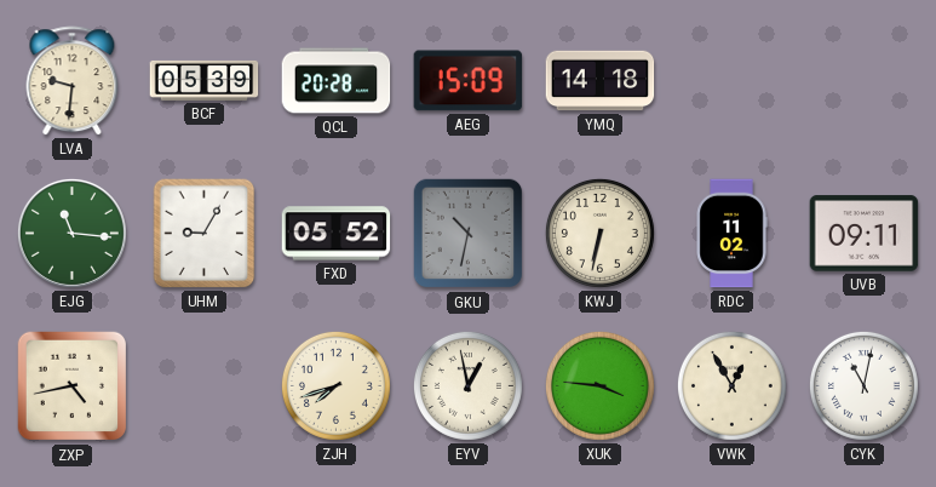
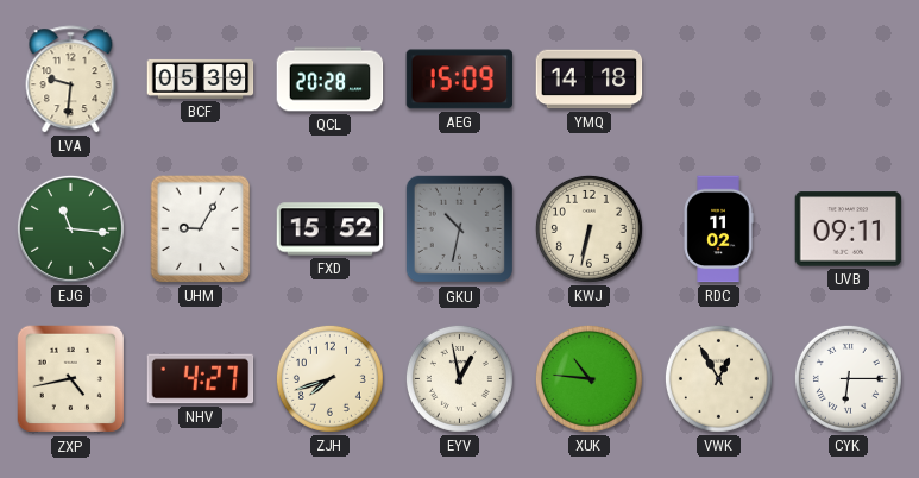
FXD: 05:52 -> 15:52 (331, 229)
NHV: none -> 4:27 (201, 379)
XUK: 3:46 -> 10:46 (588, 378)
CYK: 11:02 -> 6:15 (848, 378)
